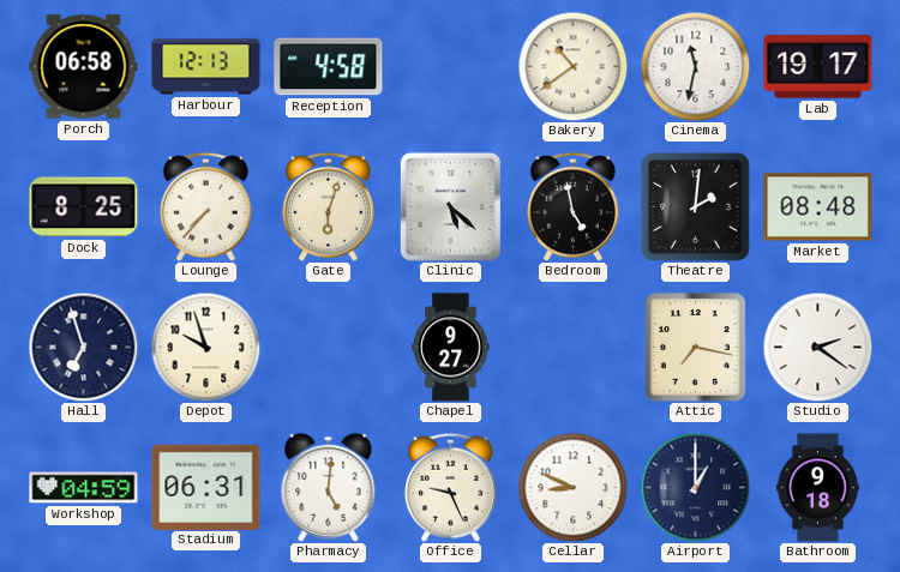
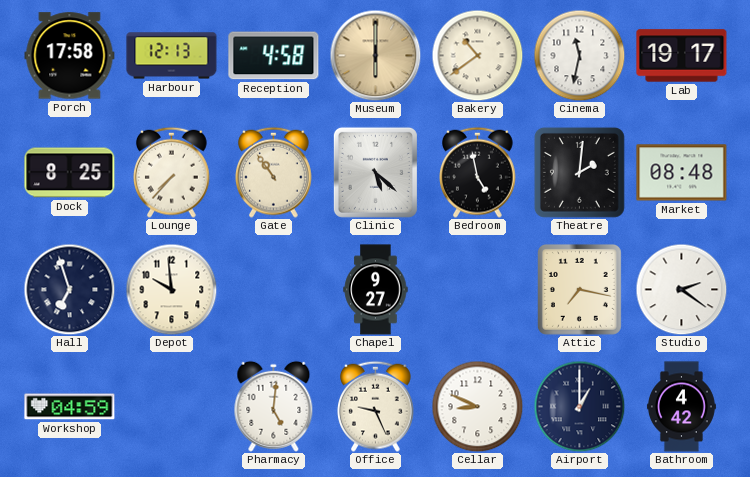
Porch: 06:58 -> 17:58 (70, 56)
Museum: none -> 6:00 (375, 55)
Gate: 6:03 -> 10:54 (274, 172)
Depot: 9:57 -> 9:59 (171, 289)
Stadium: 06:31 -> none (206, 487)
Bathroom: 9:18 -> 4:42 (681, 407)
